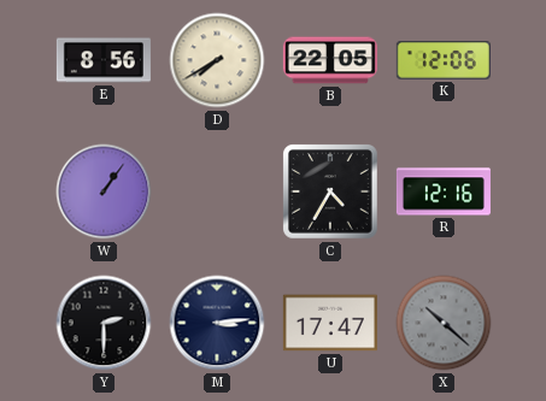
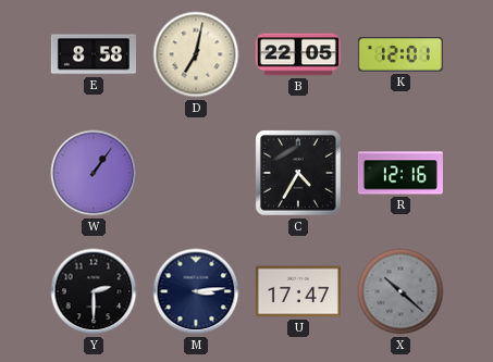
E: 8:56 -> 8:58 (94, 54)
D: 7:40 -> 7:02 (196, 54)
K: 12:06 -> 12:01 (400, 54)
